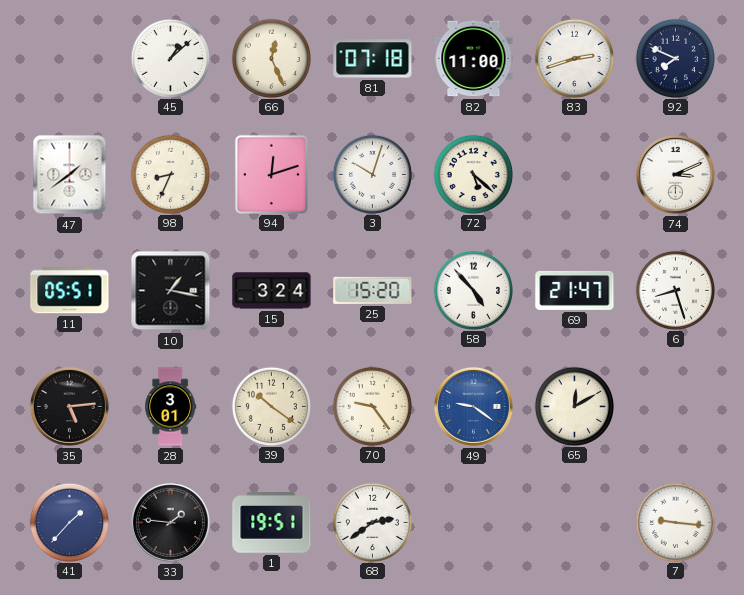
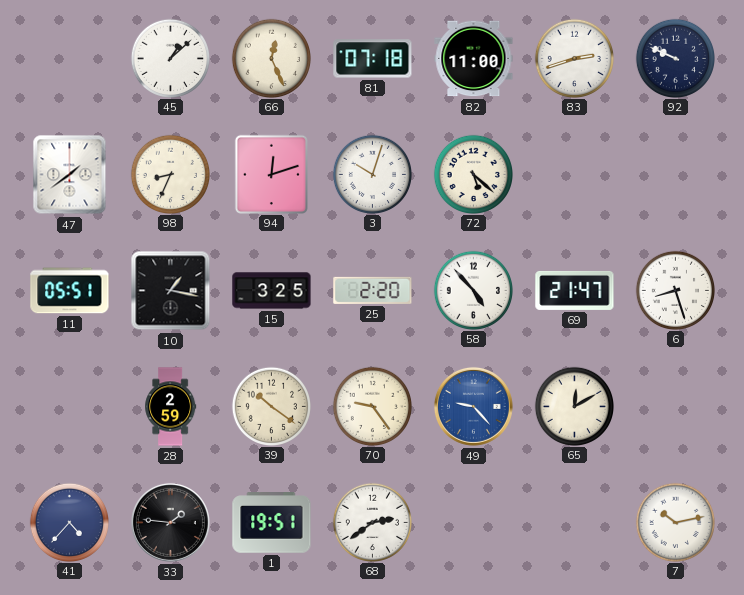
92: 7:49 -> 9:49 (675, 58)
74: 3:11 -> none (675, 174)
15: 3:24 -> 3:25 (272, 291)
25: 15:20 -> 2:20 (373, 290)
35: 5:14 -> none (69, 406)
28: 3:01 -> 2:59 (171, 407)
49: 9:21 -> 9:23 (473, 406)
41: 1:37 -> 4:37 (69, 522)
7: 9:16 -> 10:13 (675, 522)
